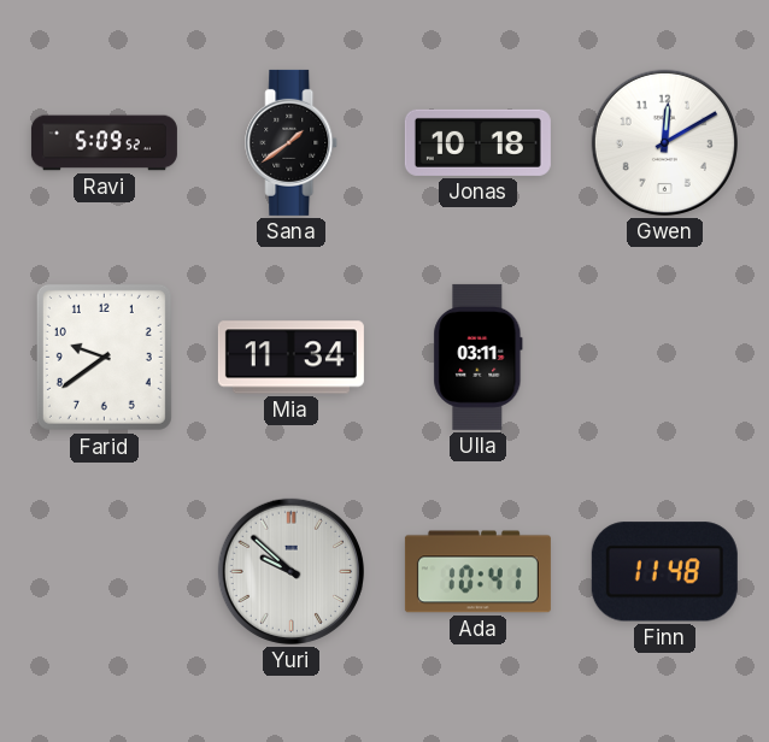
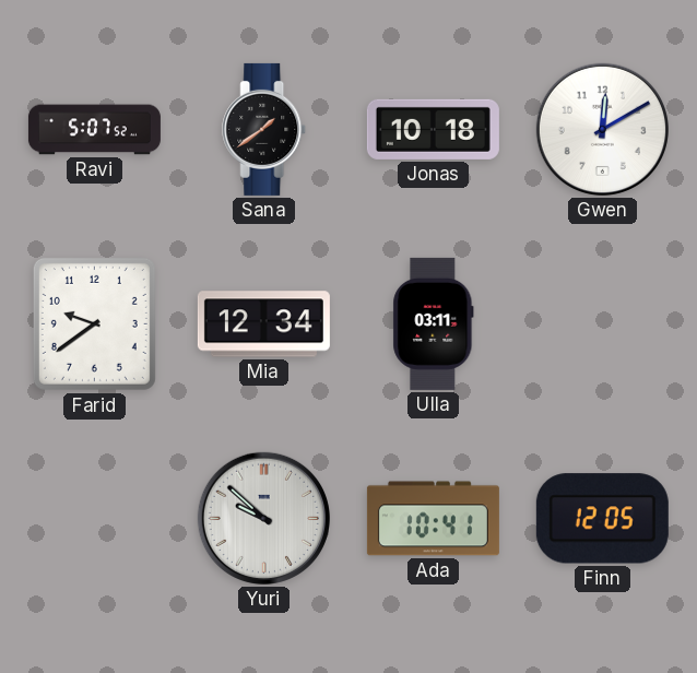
Ravi: 5:09 -> 5:07 (94, 130)
Mia: 11:34 -> 12:34 (263, 324)
Finn: 11:48 -> 12:05 (602, 519)
